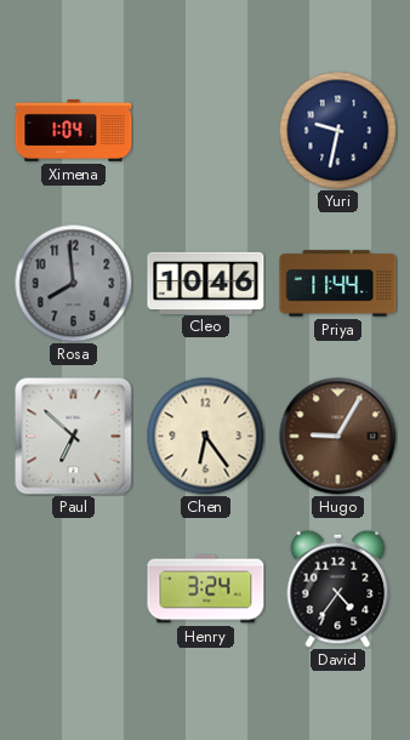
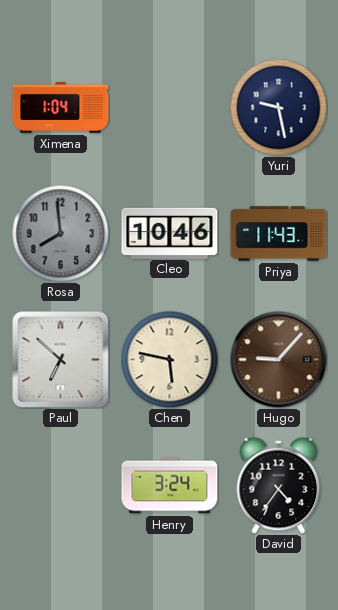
Yuri: 9:32 -> 9:28 (278, 107)
Priya: 11:44 -> 11:43 (279, 234)
Chen: 6:24 -> 5:47 (169, 359)
Hugo: 9:05 -> 9:07 (279, 360)
